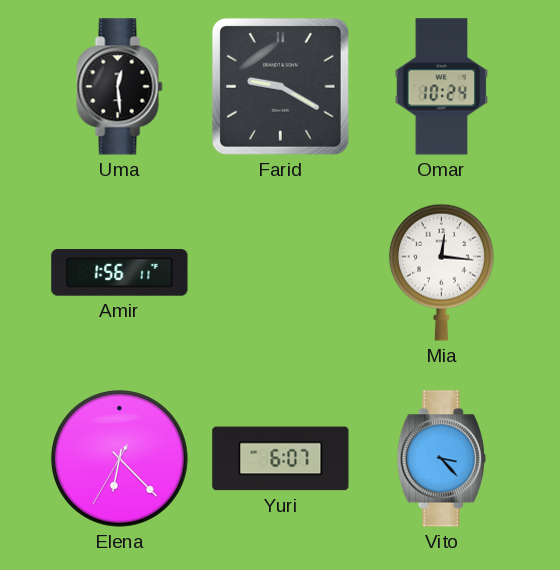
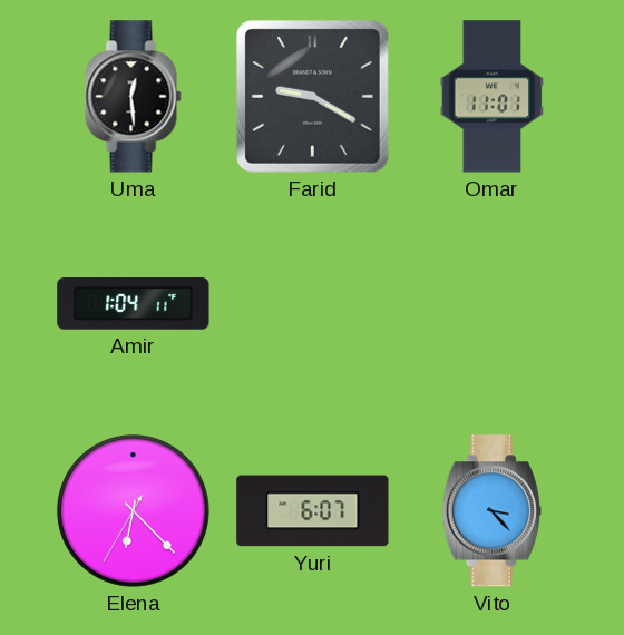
Omar: 10:24 -> 11:01 (493, 97)
Amir: 1:56 -> 1:04 (134, 304)
Mia: 12:16 -> none (441, 272)
